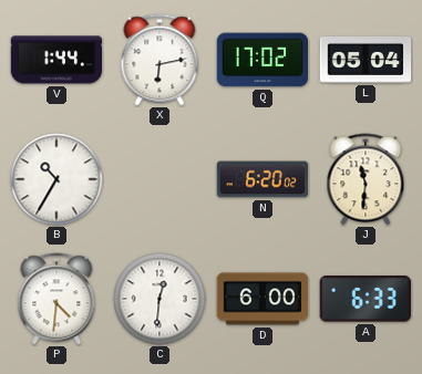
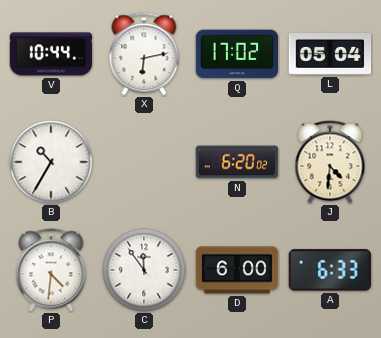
V: 1:44 -> 10:44 (51, 54)
J: 11:31 -> 4:31 (330, 162)
C: 12:31 -> 11:54 (144, 270)
